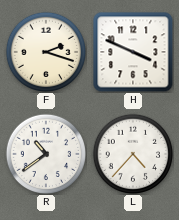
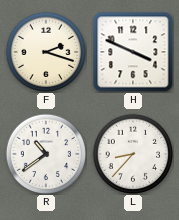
L: 4:37 -> 8:37 (132, 153)
